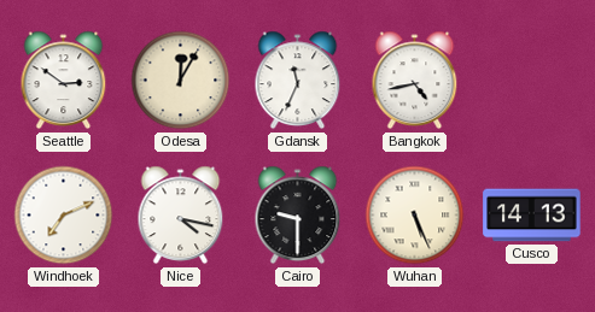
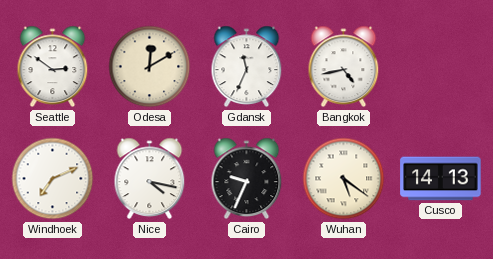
Odesa: 12:05 -> 12:10 (150, 67)
Cairo: 9:30 -> 9:34 (247, 179)
Wuhan: 5:26 -> 5:21 (344, 179)
